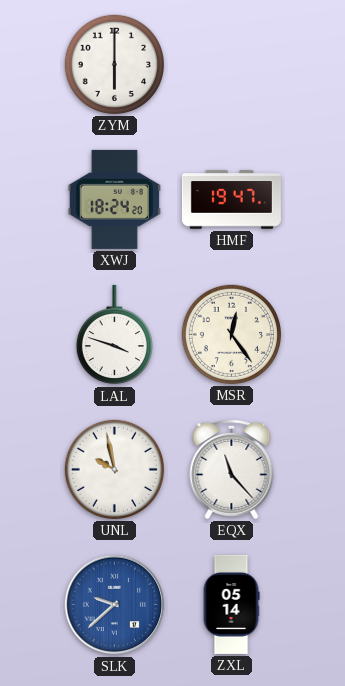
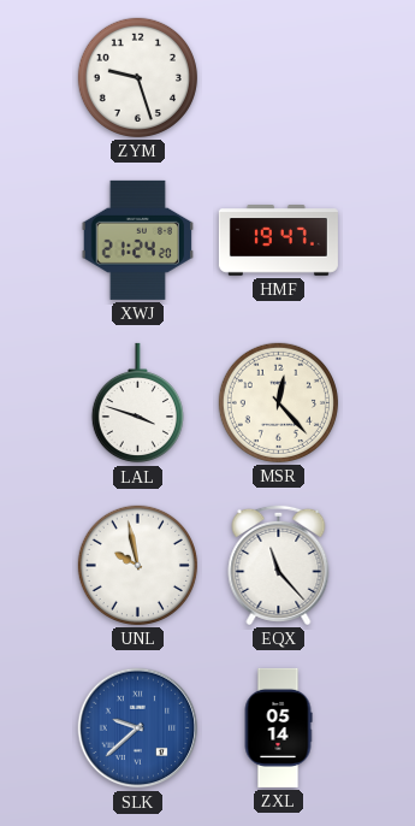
ZYM: 6:00 -> 9:27 (137, 77)
XWJ: 18:24 -> 21:24 (138, 240)
MSR: 12:24 -> 12:23 (278, 402)
